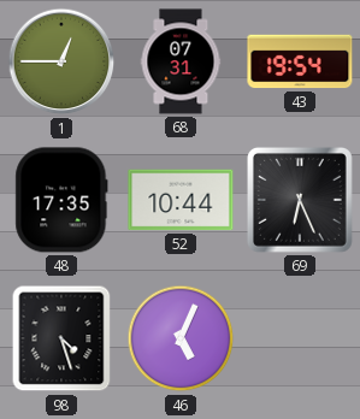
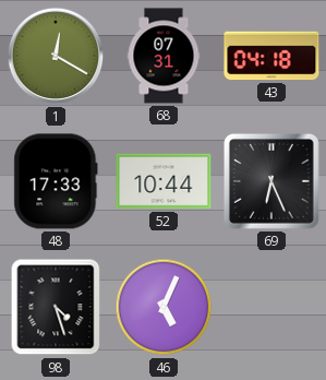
1: 12:45 -> 12:20 (56, 56)
43: 19:54 -> 04:18 (271, 56)
48: 17:35 -> 17:33 (56, 181)
